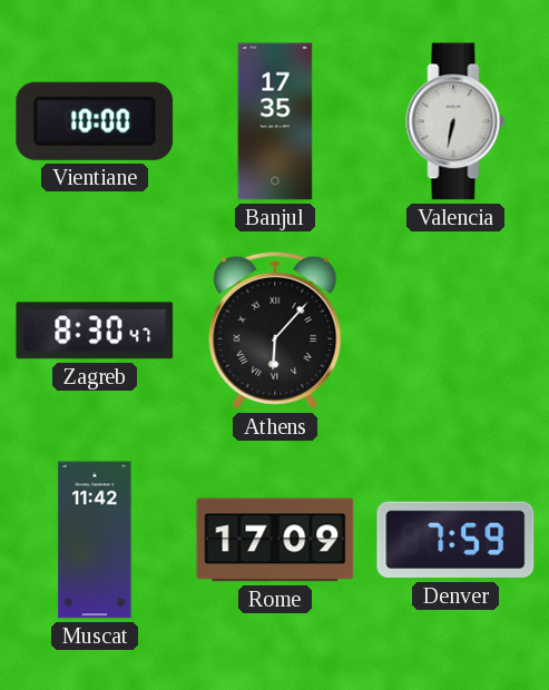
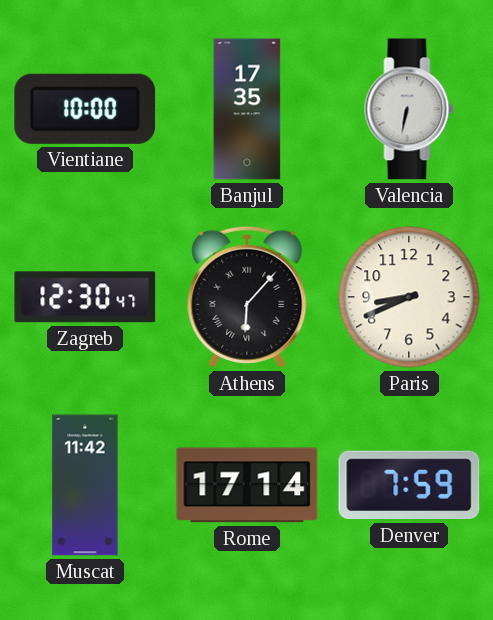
Zagreb: 8:30 -> 12:30 (85, 297)
Paris: none -> 8:41 (409, 297)
Rome: 17:09 -> 17:14 (247, 485)
